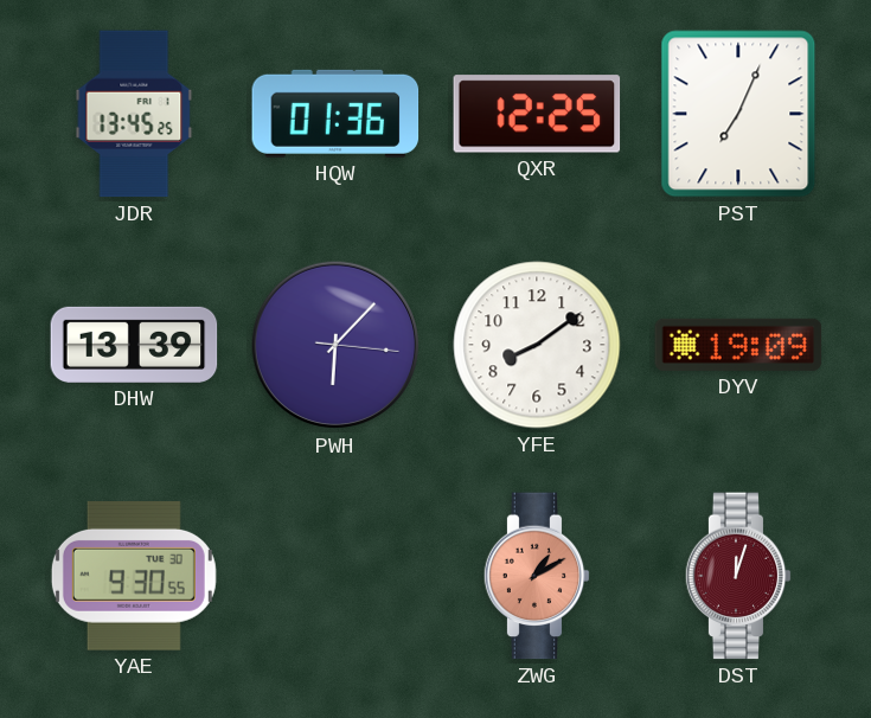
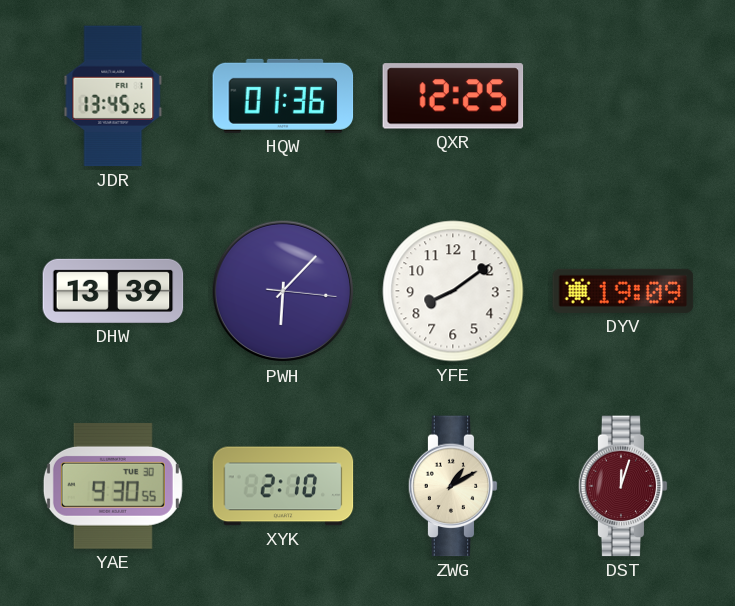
PST: 7:04 -> none (738, 114)
XYK: none -> 2:10 (283, 486)
ZWG dial: salmon -> cream (453, 486)
